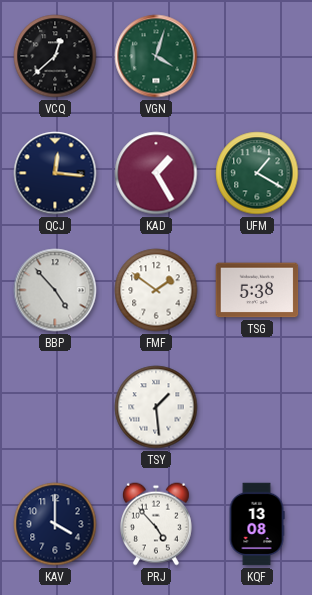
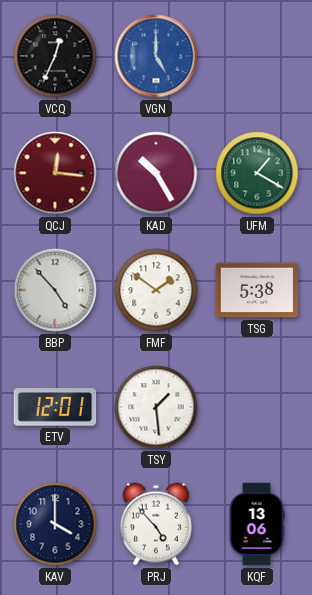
VCQ: 12:38 -> 12:34 (55, 56)
VGN: 4:03 -> 5:00 (156, 56)
VGN dial: green -> blue (156, 56)
QCJ dial: navy -> burgundy (55, 173)
KAD: 1:25 -> 10:25 (156, 173)
ETV: none -> 12:01 (55, 407)
KQF: 13:08 -> 13:06 (257, 524)
